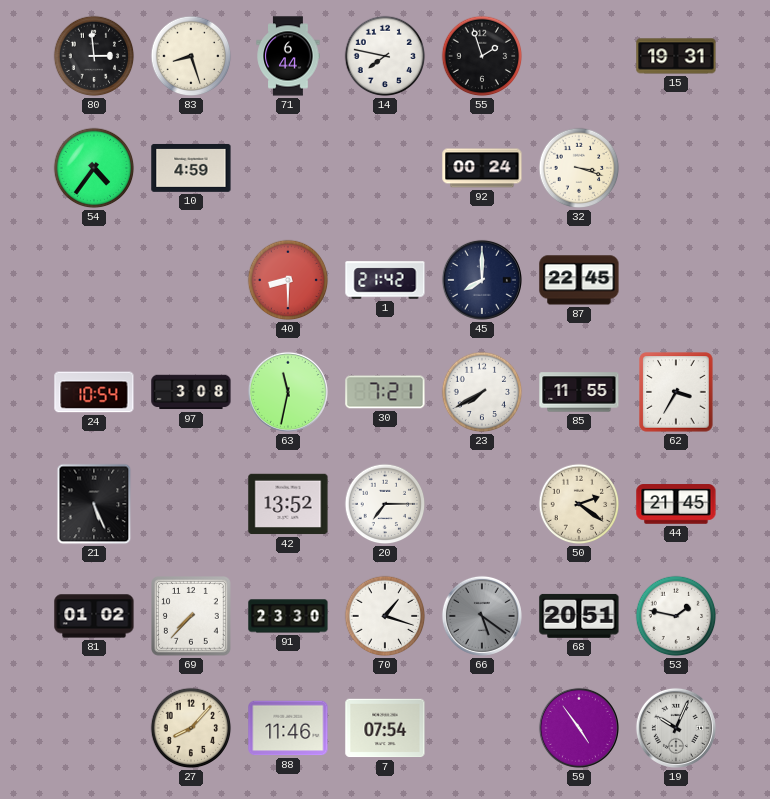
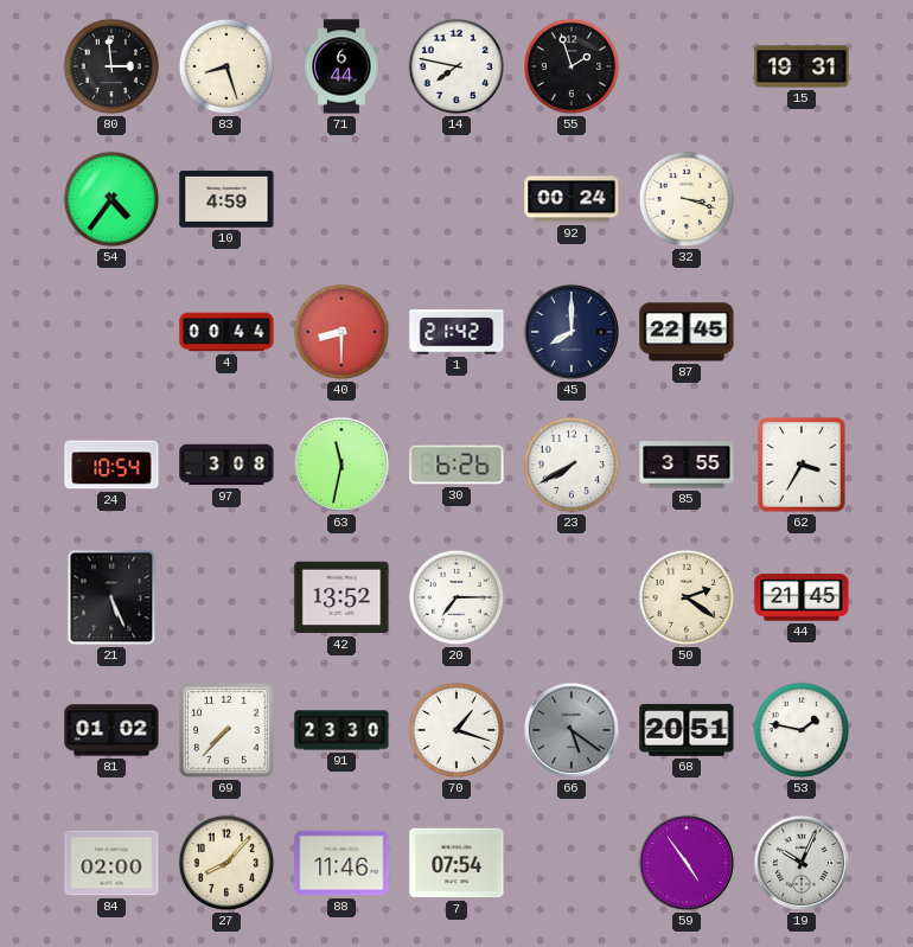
4: none -> 00:44 (226, 332)
30: 7:21 -> 6:26 (456, 465)
85: 11:55 -> 3:55 (687, 465)
84: none -> 02:00 (111, 863)
